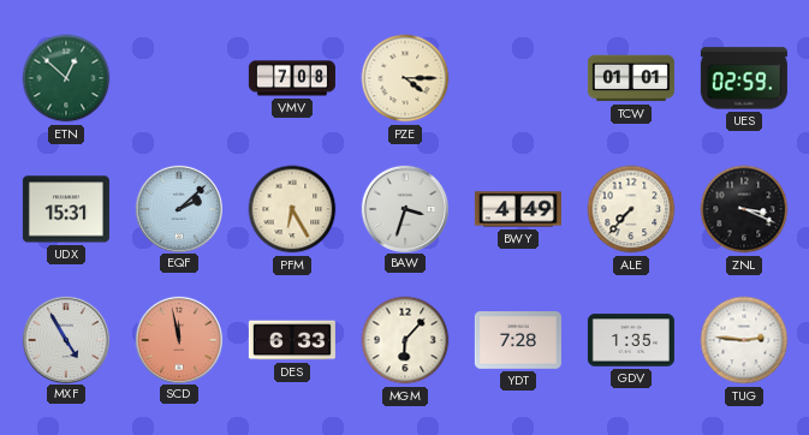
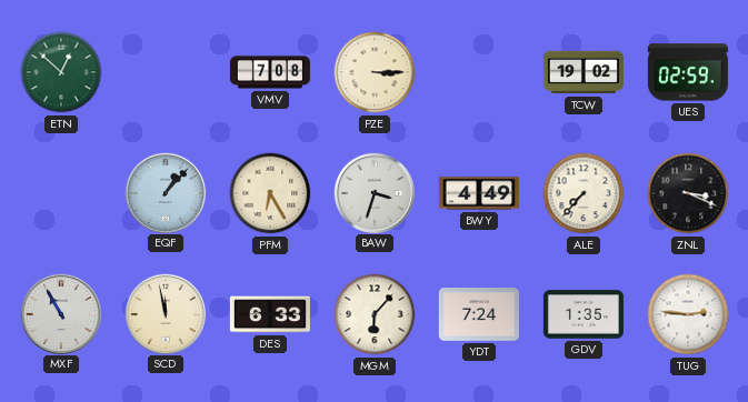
PZE: 4:15 -> 3:15 (375, 72)
TCW: 01:01 -> 19:02 (584, 72)
UDX: 15:31 -> none (66, 209)
EQF: 2:08 -> 1:07 (164, 192)
MXF: 4:55 -> 10:55 (60, 313)
SCD dial: salmon -> cream (164, 313)
YDT: 7:28 -> 7:24 (479, 314)
